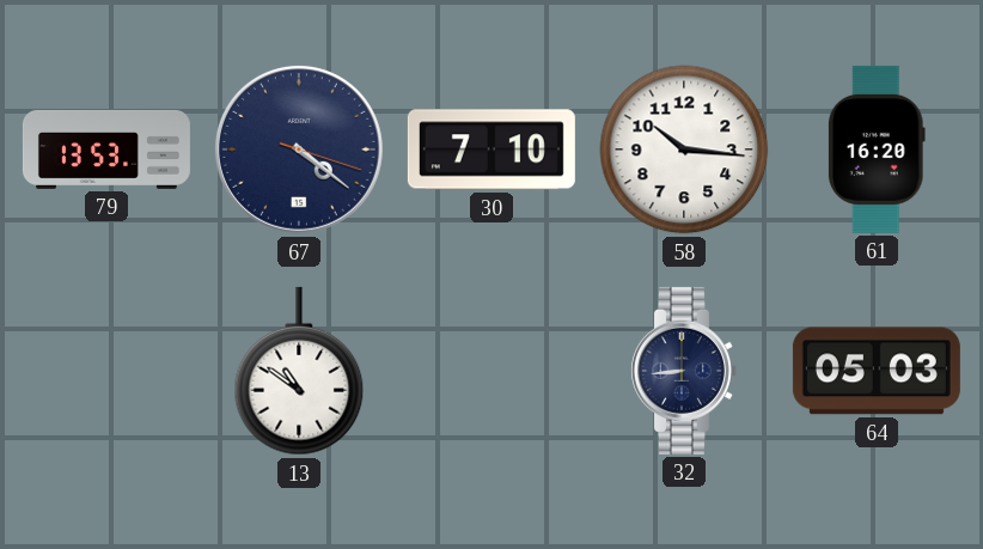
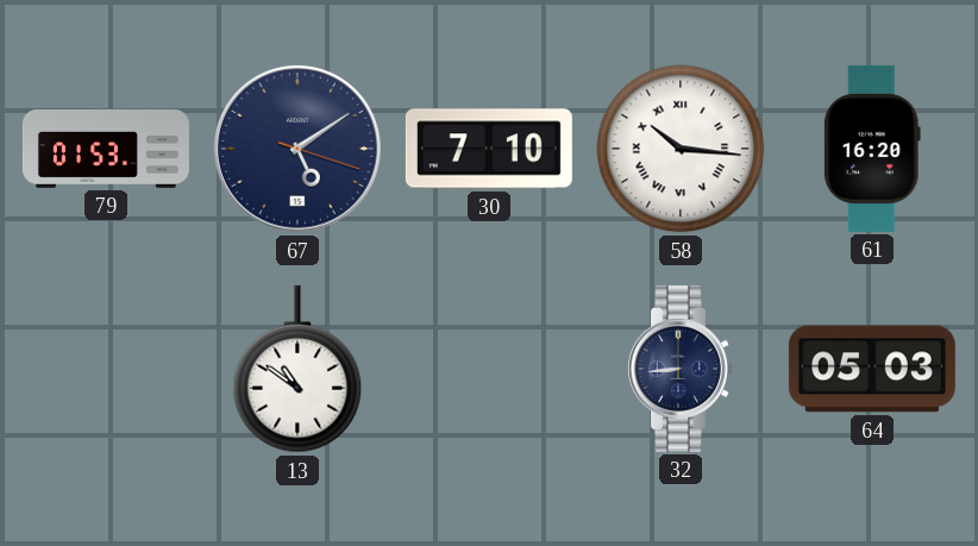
79: 13:53 -> 01:53 (106, 149)
67: 4:21 -> 5:09 (297, 149)
58 numerals: Arabic -> Roman (681, 149)
